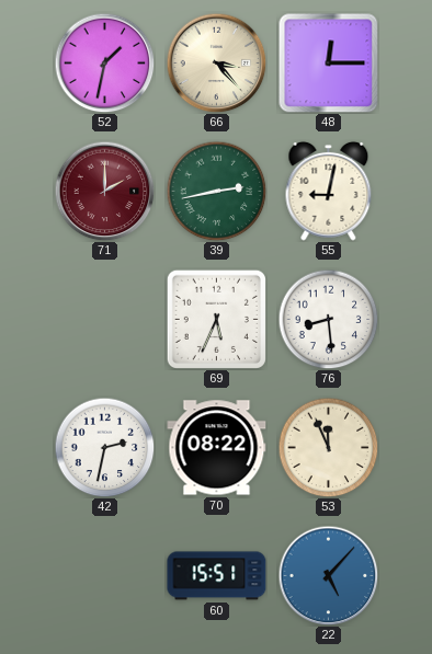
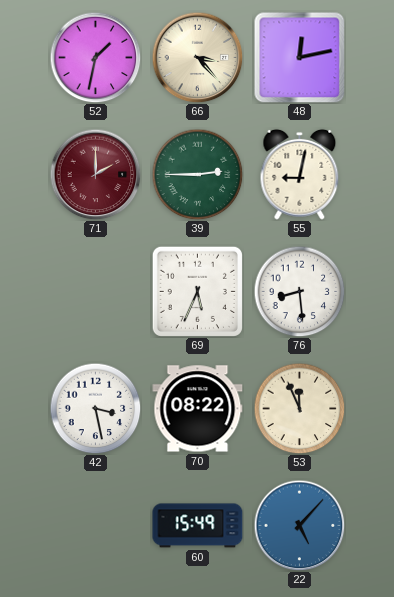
48: 12:15 -> 12:13 (299, 57)
39: 2:43 -> 2:45 (197, 174)
42: 2:32 -> 3:28 (95, 408)
60: 15:51 -> 15:49 (198, 526)
